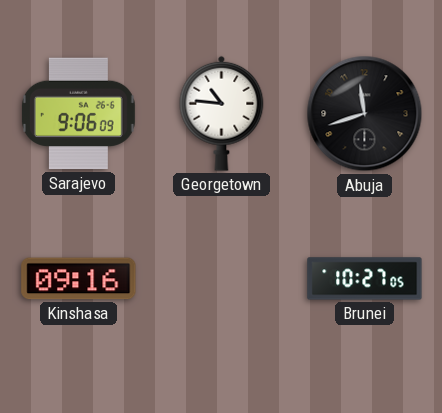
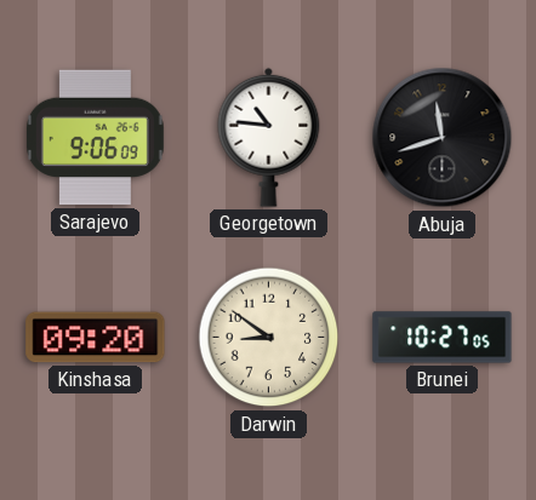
Kinshasa: 09:16 -> 09:20 (96, 338)
Darwin: none -> 8:51 (269, 338)
